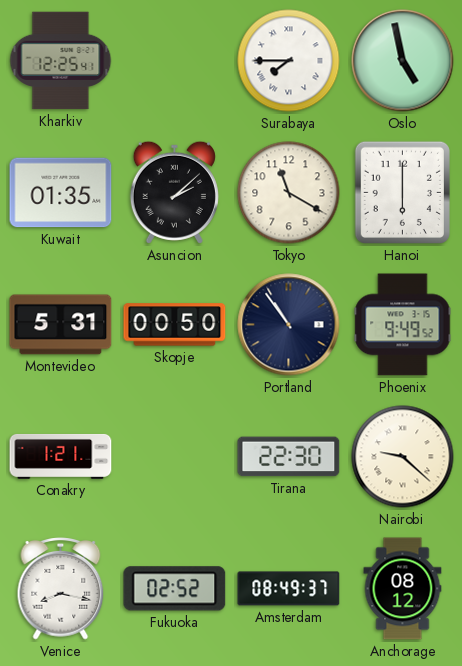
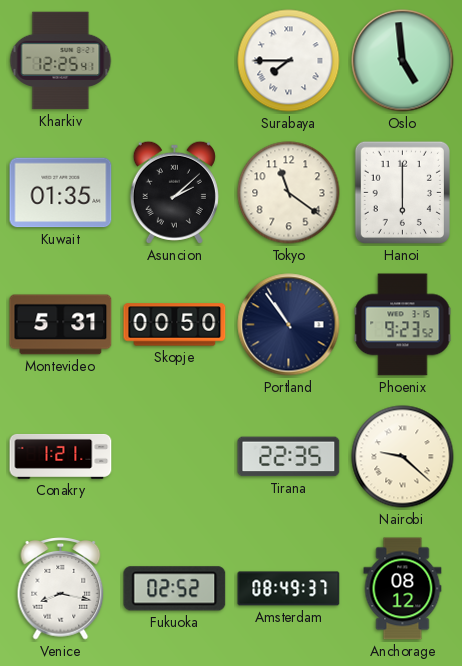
Oslo: 4:58 -> 4:59 (403, 61)
Tokyo: 11:20 -> 11:21 (289, 193)
Phoenix: 9:49 -> 9:23 (403, 325)
Tirana: 22:30 -> 22:35 (289, 457)
